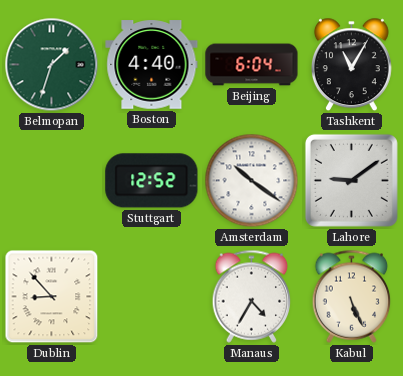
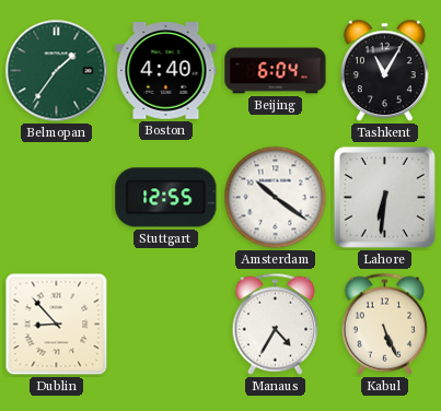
Belmopan: 1:33 -> 1:36 (57, 71)
Stuttgart: 12:52 -> 12:55 (166, 198)
Lahore: 9:09 -> 6:31 (384, 197)
